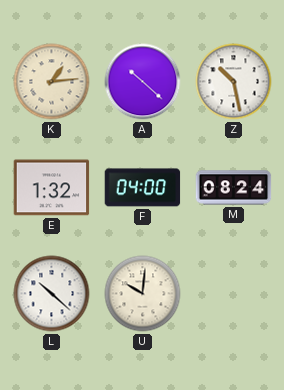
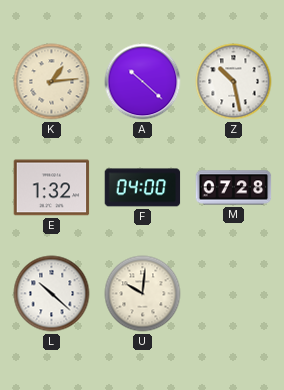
M: 08:24 -> 07:28 (234, 188)
